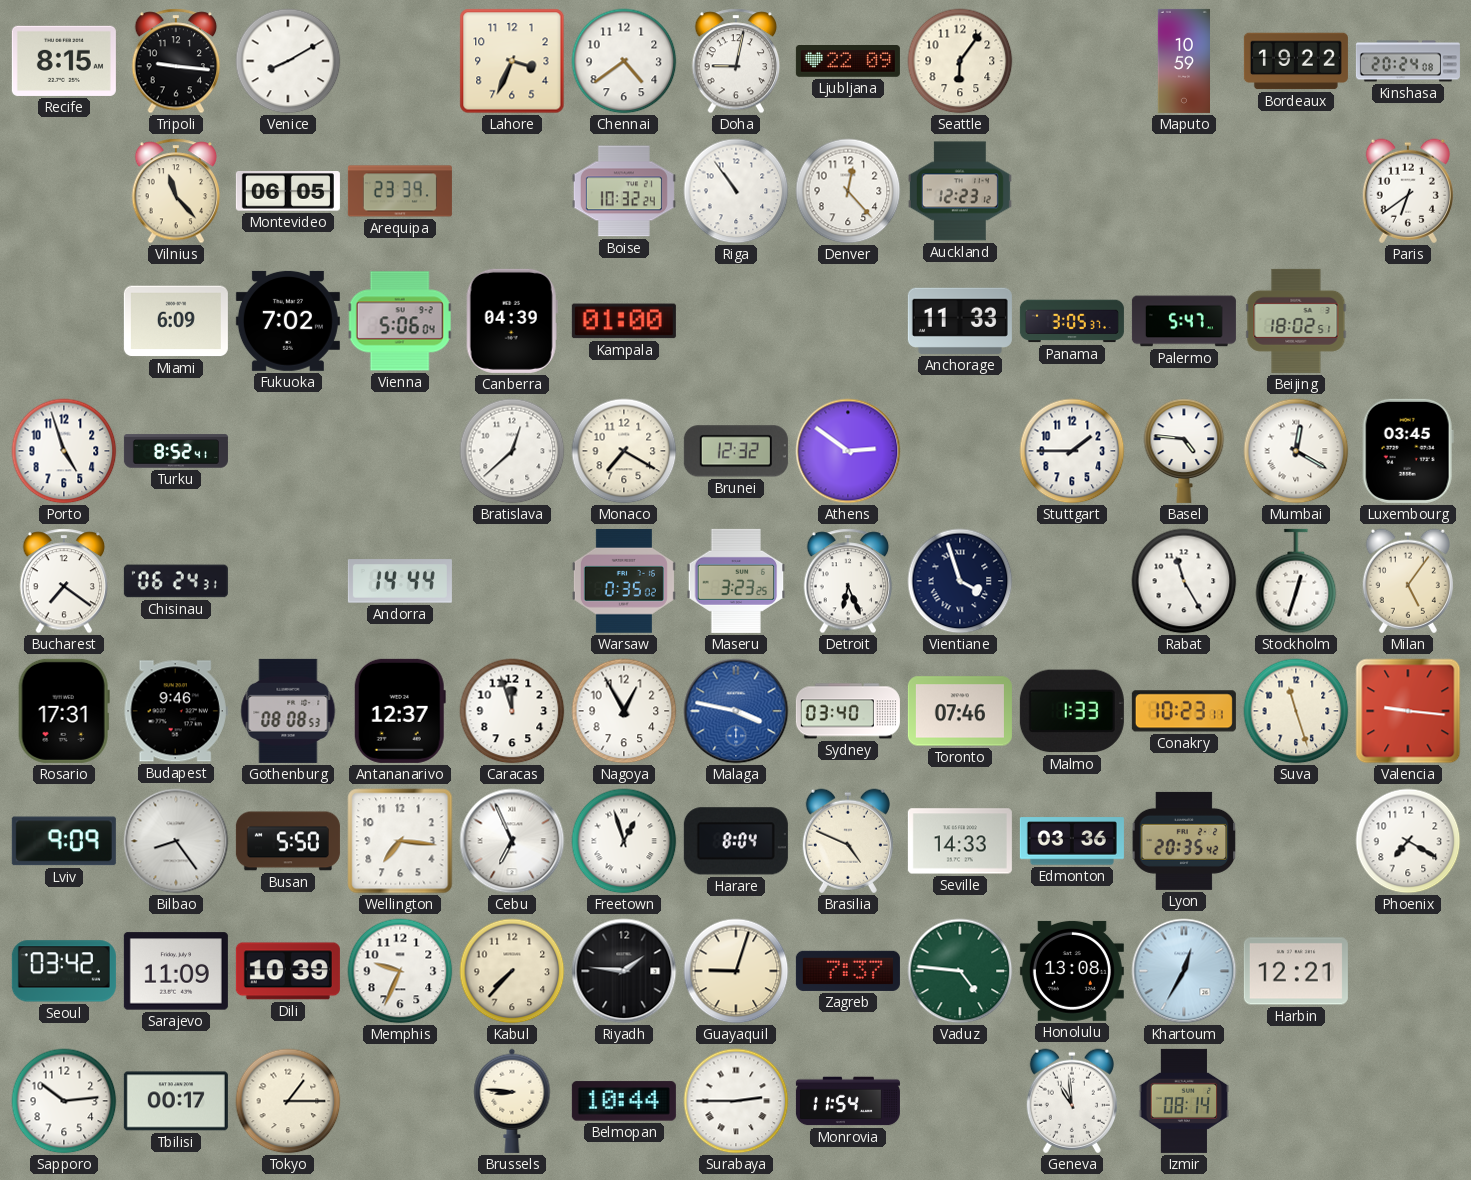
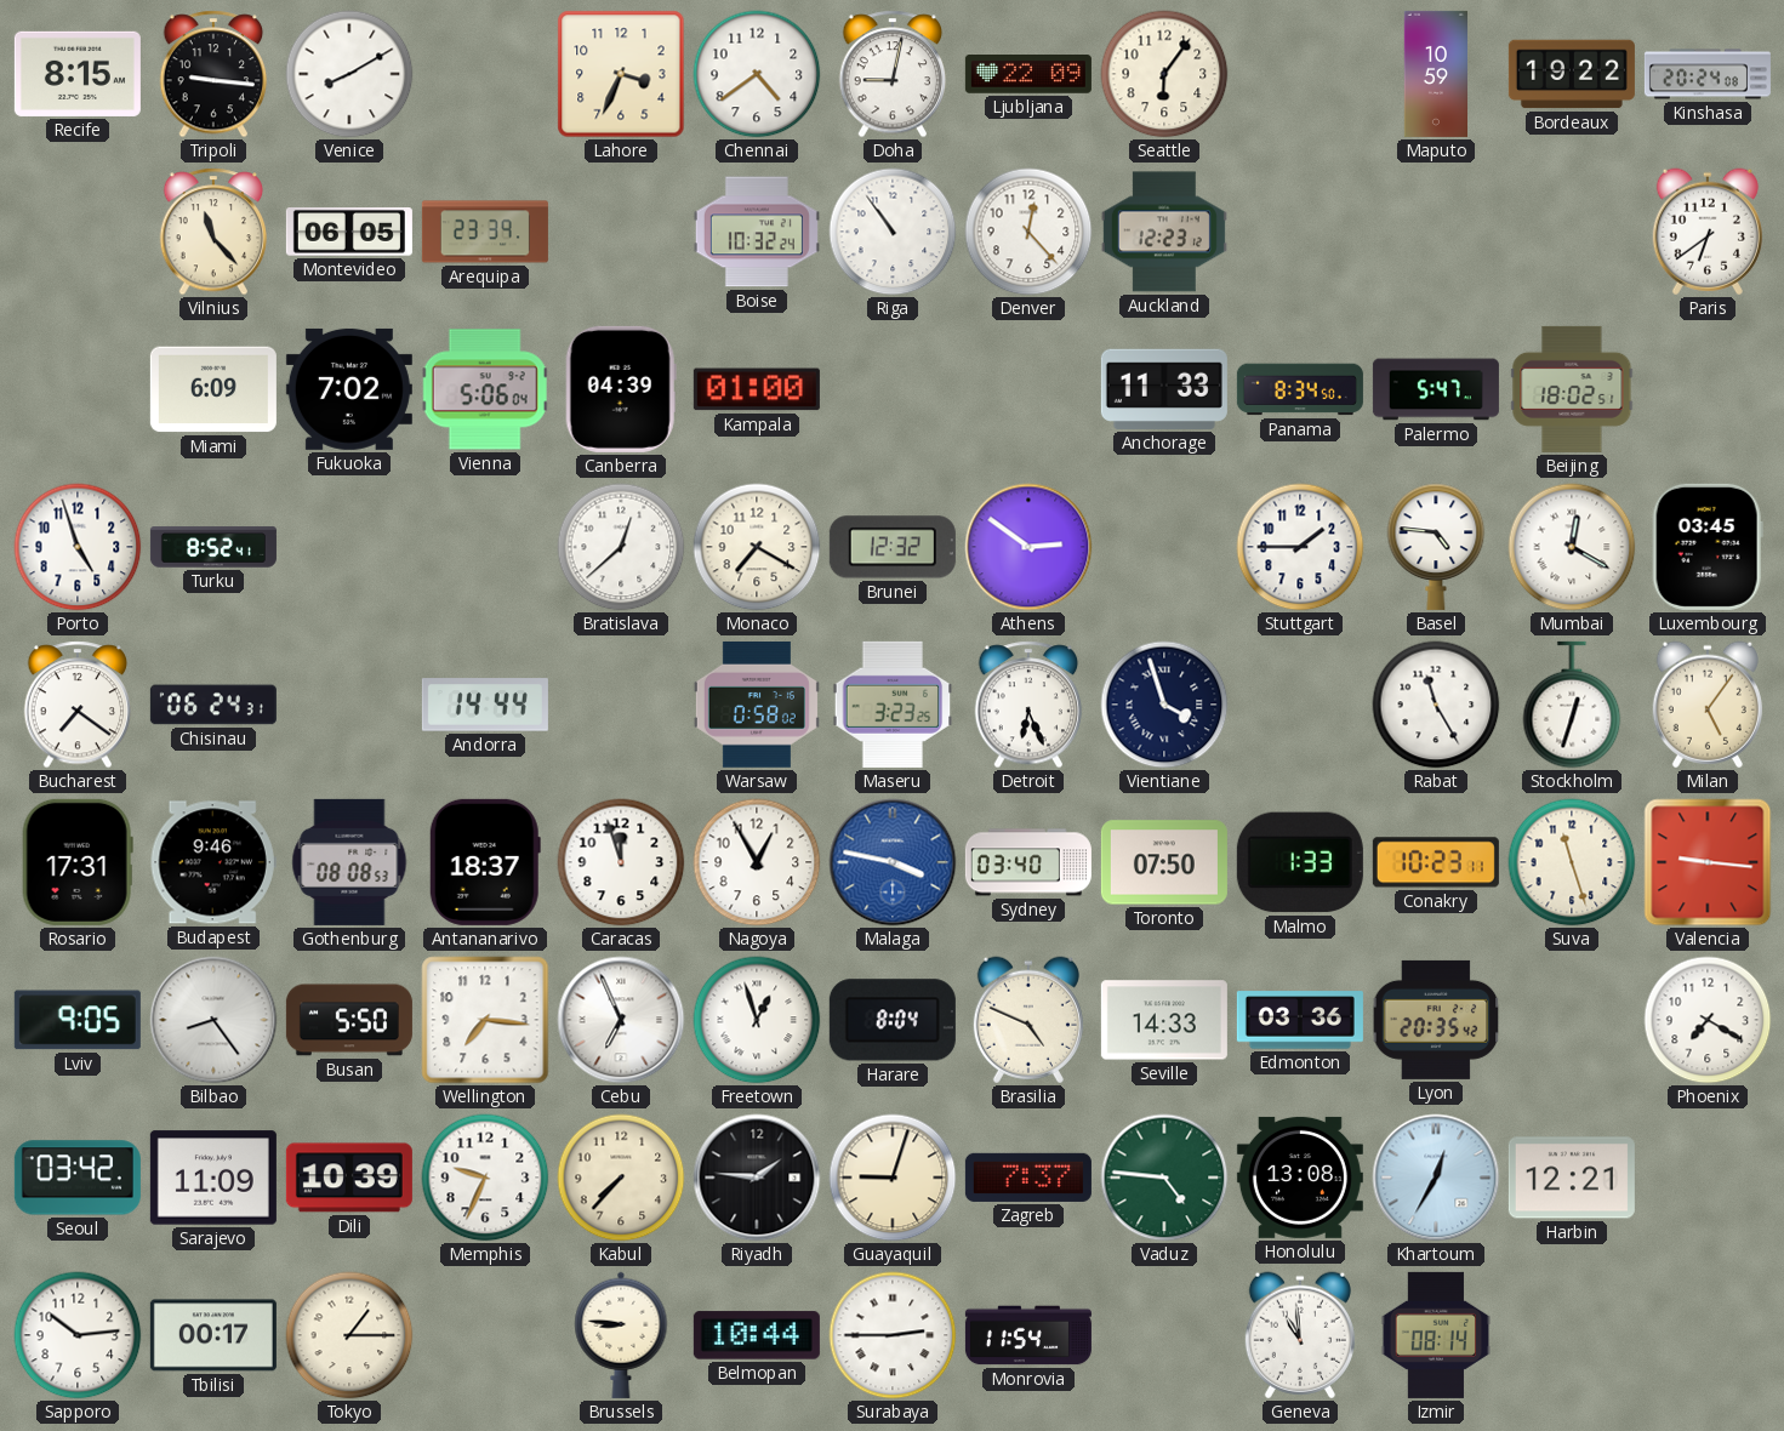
Panama: 3:05 -> 8:34 (1300, 389)
Warsaw: 0:35 -> 0:58 (757, 706)
Antananarivo: 12:37 -> 18:37 (485, 862)
Toronto: 07:46 -> 07:50 (1164, 862)
Lviv: 9:09 -> 9:05 (78, 1020)
